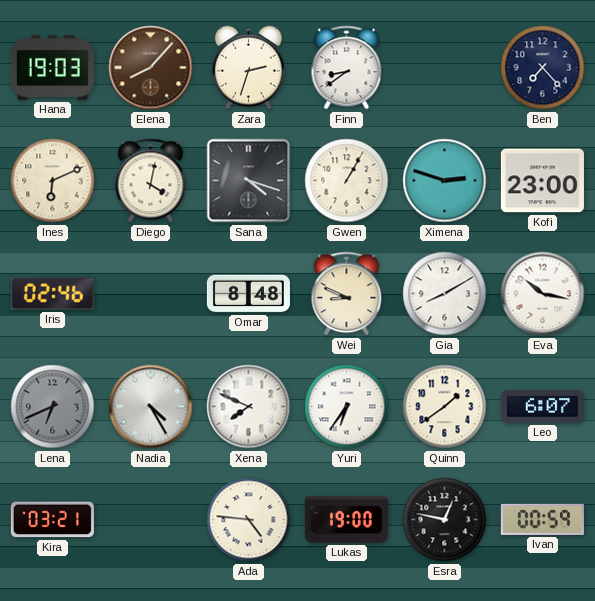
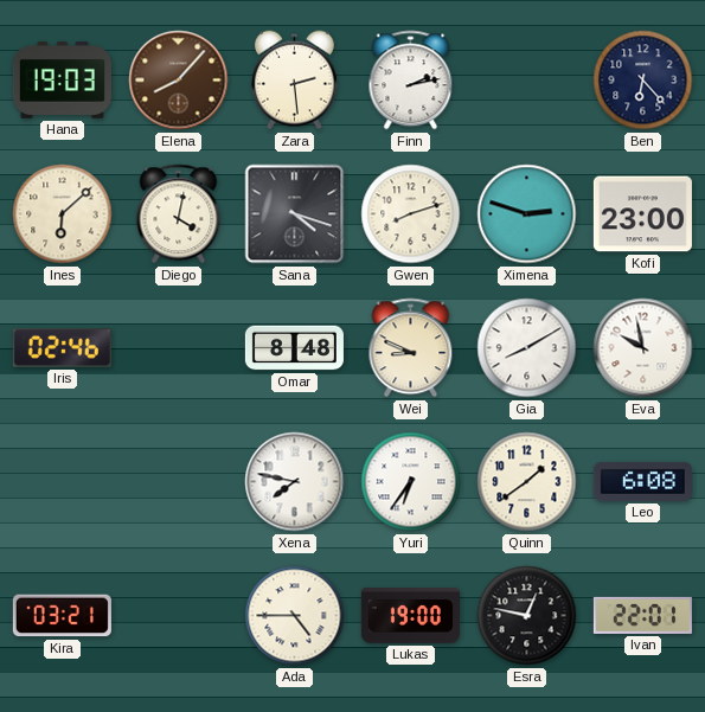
Zara: 2:33 -> 2:29 (294, 81)
Finn: 8:39 -> 2:13 (411, 81)
Ben: 7:23 -> 6:23 (643, 81)
Ines: 6:11 -> 6:08 (63, 214)
Gwen: 1:05 -> 8:12 (411, 214)
Eva: 10:17 -> 9:58 (643, 348)
Lena: 6:41 -> none (53, 407)
Nadia: 4:25 -> none (151, 407)
Xena: 7:49 -> 7:47 (295, 482)
Leo: 6:07 -> 6:08 (642, 481)
Ada: 4:46 -> 4:45 (295, 616)
Ivan: 00:59 -> 22:01 (642, 615)
